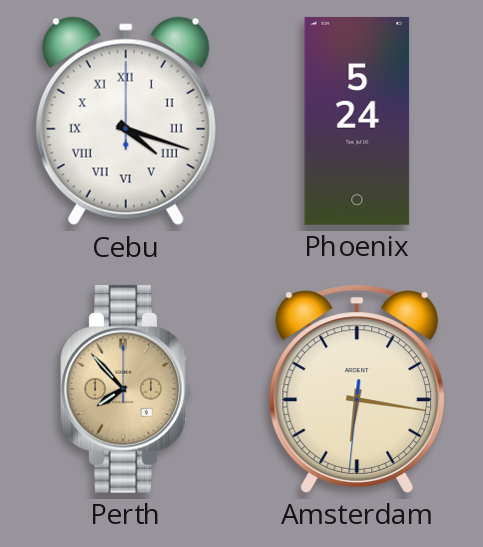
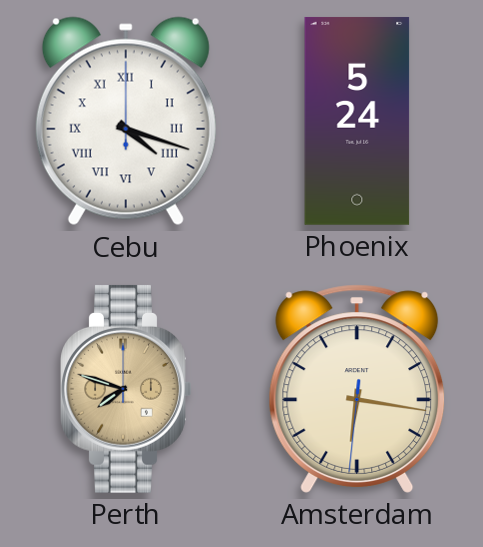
Perth: 7:53 -> 7:48 (126, 389)
